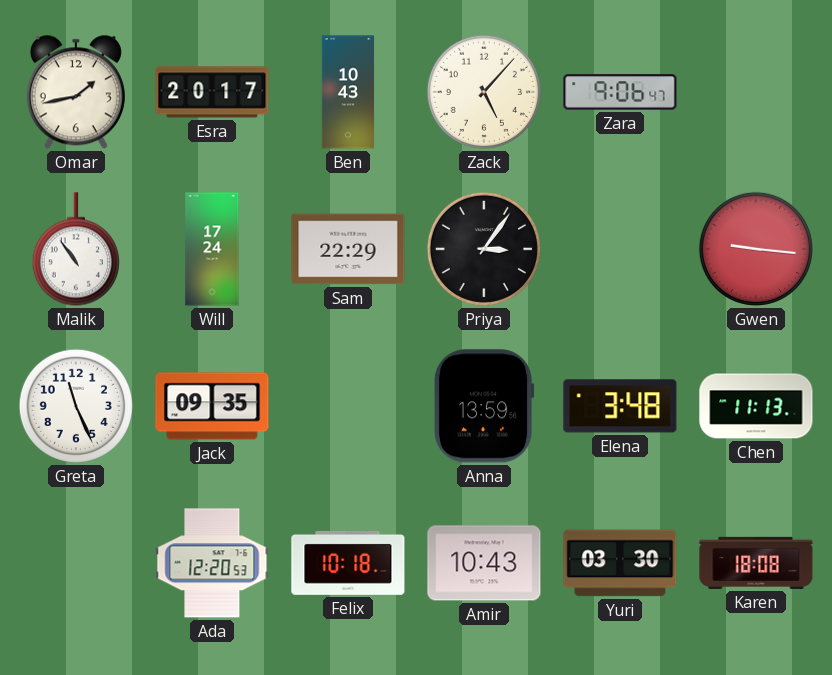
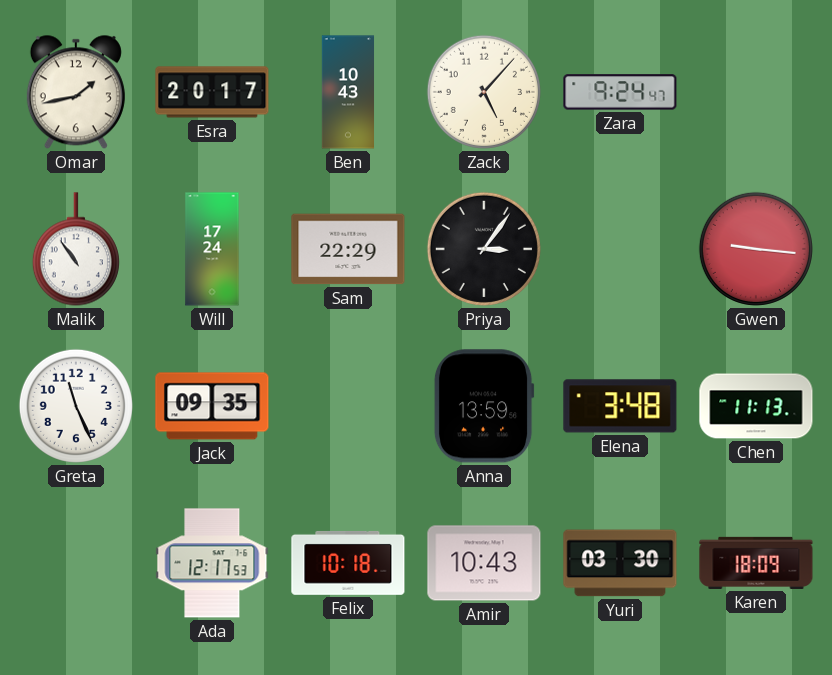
Zara: 9:06 -> 9:24 (620, 92)
Ada: 12:20 -> 12:17 (212, 563)
Karen: 18:08 -> 18:09 (756, 563)
